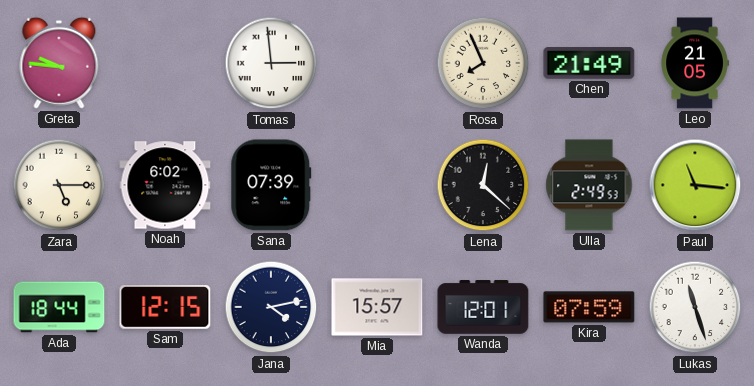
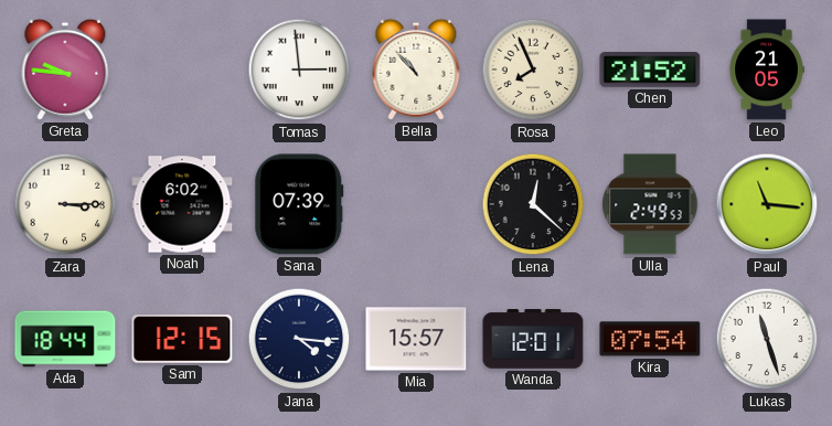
Bella: none -> 10:53 (416, 70)
Chen: 21:49 -> 21:52 (650, 70)
Zara: 5:15 -> 3:15 (65, 204)
Jana: 4:13 -> 4:16 (299, 339)
Kira: 07:59 -> 07:54 (650, 339)
